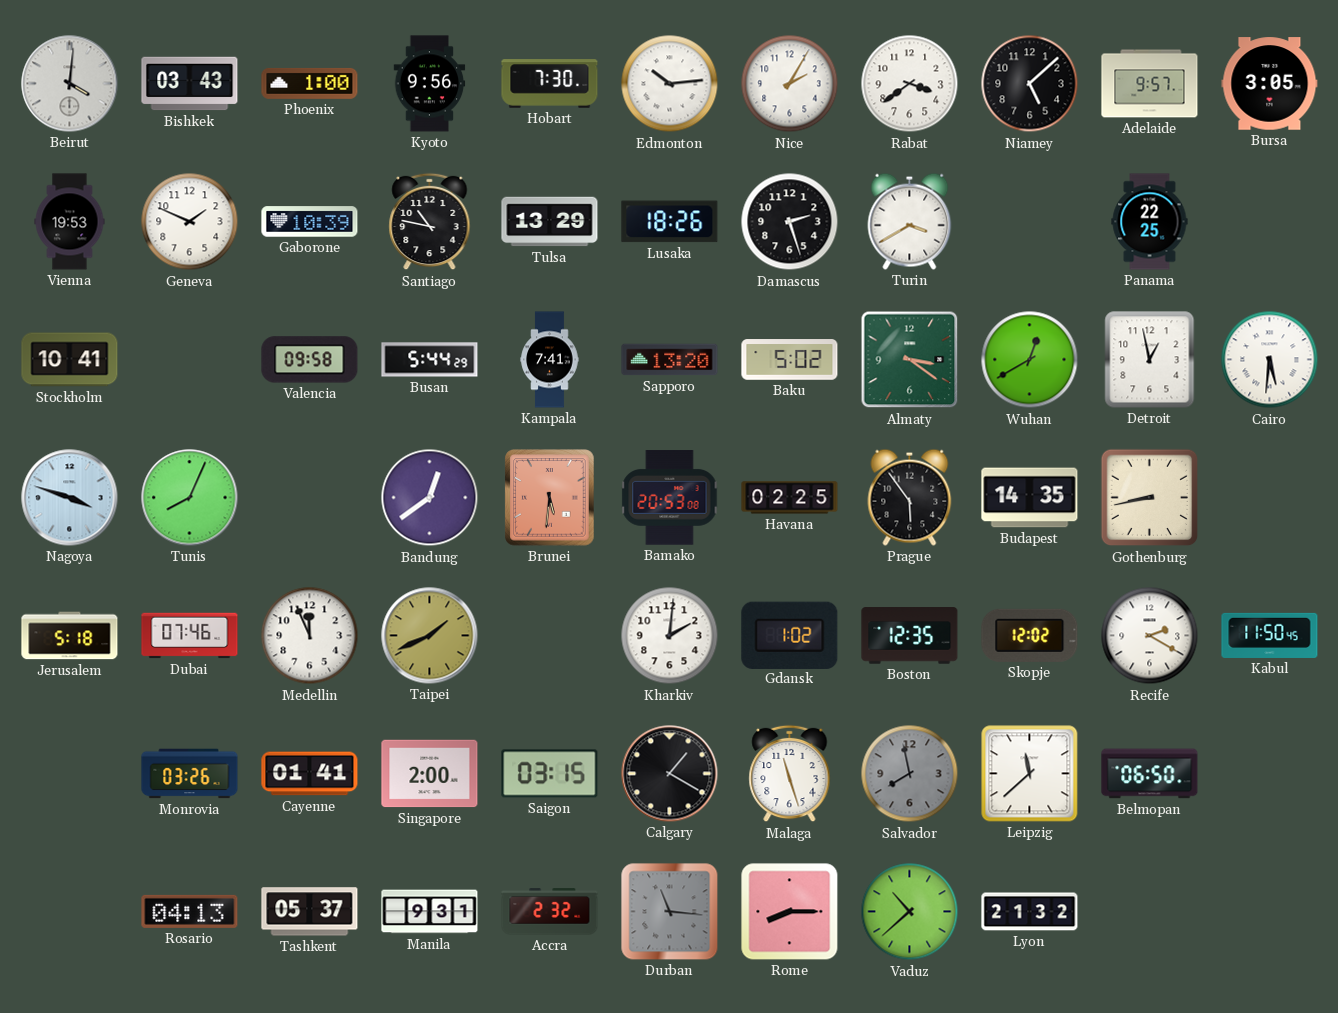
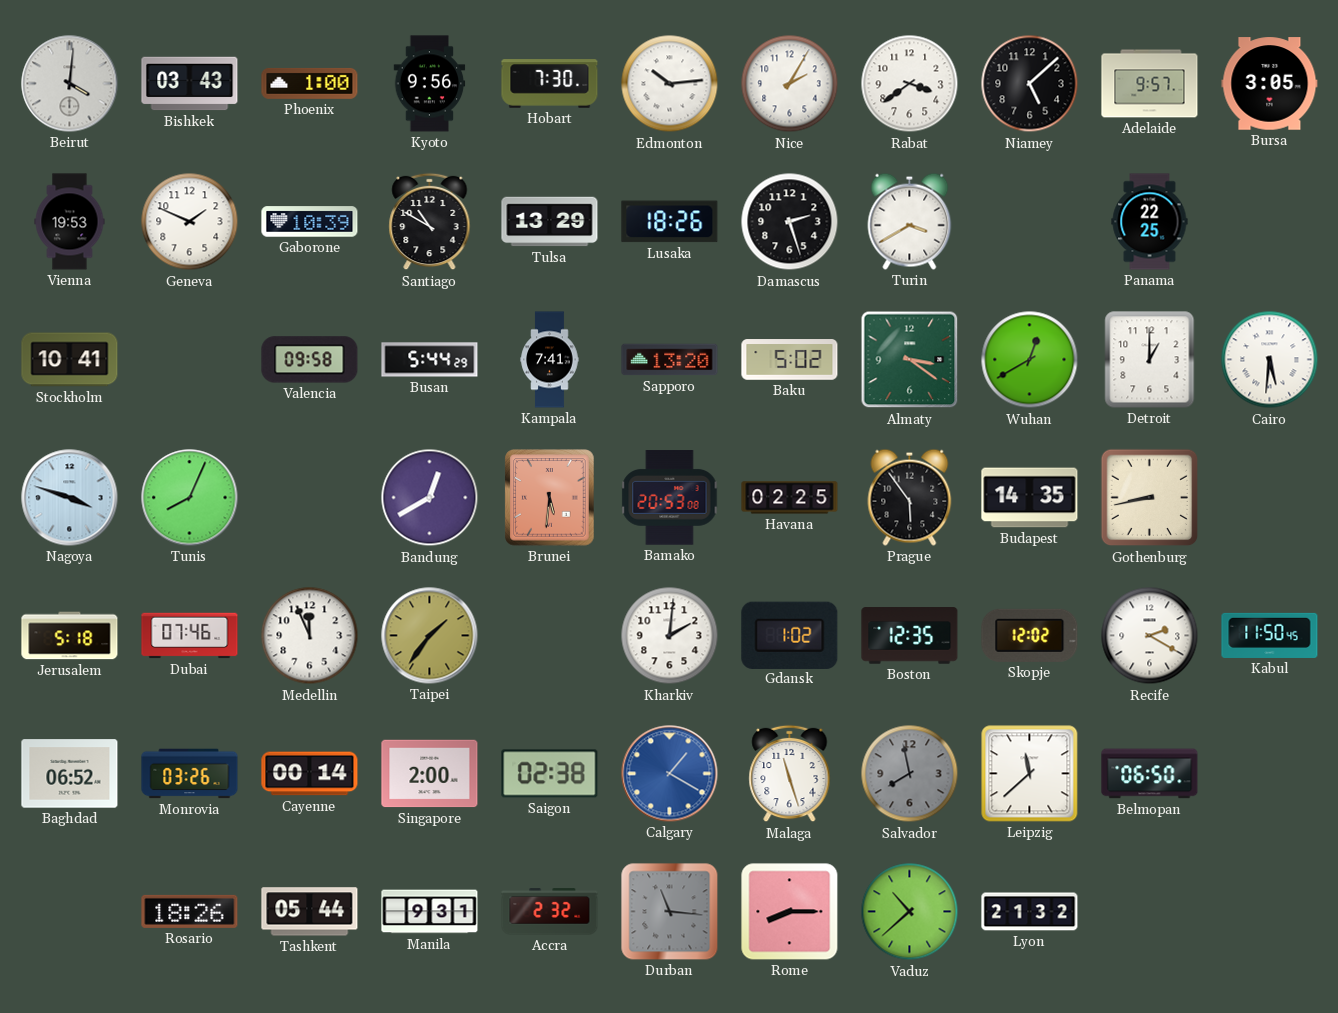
Santiago: 10:47 -> 10:50 (430, 222)
Detroit: 12:58 -> 1:00 (1150, 360)
Bandung: 12:39 -> 12:40 (430, 498)
Taipei: 1:41 -> 1:36 (430, 636)
Baghdad: none -> 06:52 (70, 774)
Cayenne: 01:41 -> 00:14 (310, 774)
Saigon: 03:15 -> 02:38 (550, 774)
Calgary dial: black -> blue (670, 774)
Rosario: 04:13 -> 18:26 (190, 911)
Tashkent: 05:37 -> 05:44 (310, 912)
